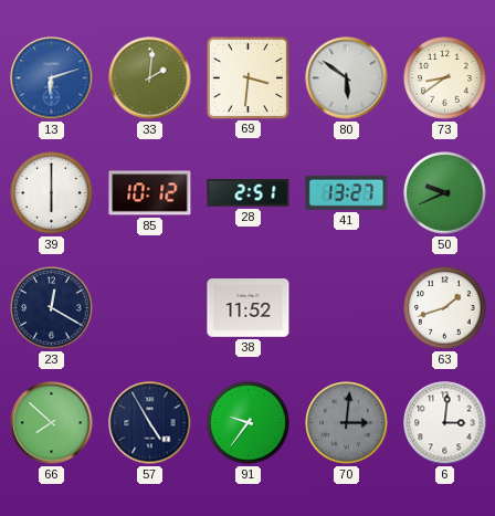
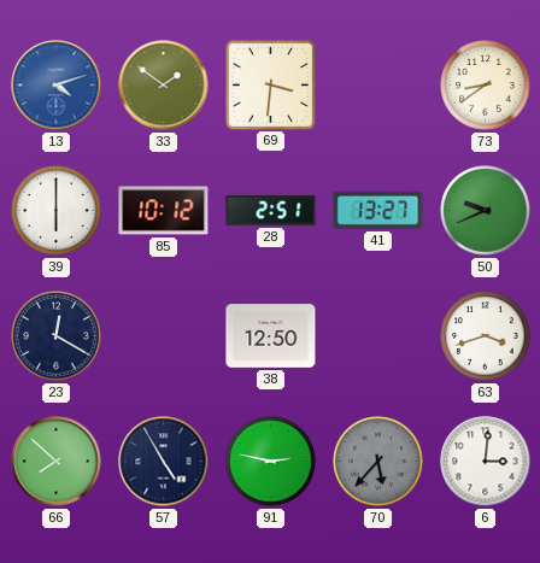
13: 6:12 -> 4:12 (57, 86)
33: 2:01 -> 1:51 (164, 86)
80: 5:51 -> none (347, 78)
38: 11:52 -> 12:50 (271, 336)
63: 1:42 -> 3:42 (486, 336)
91: 9:36 -> 2:47 (271, 462)
70: 3:01 -> 5:37 (378, 462)
